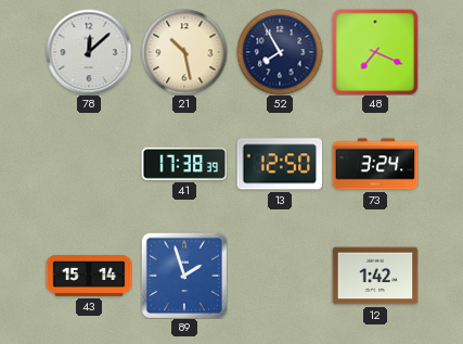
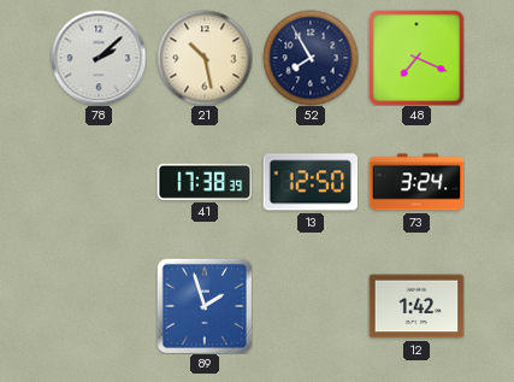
78: 12:08 -> 2:08 (99, 58)
43: 15:14 -> none (89, 277)
